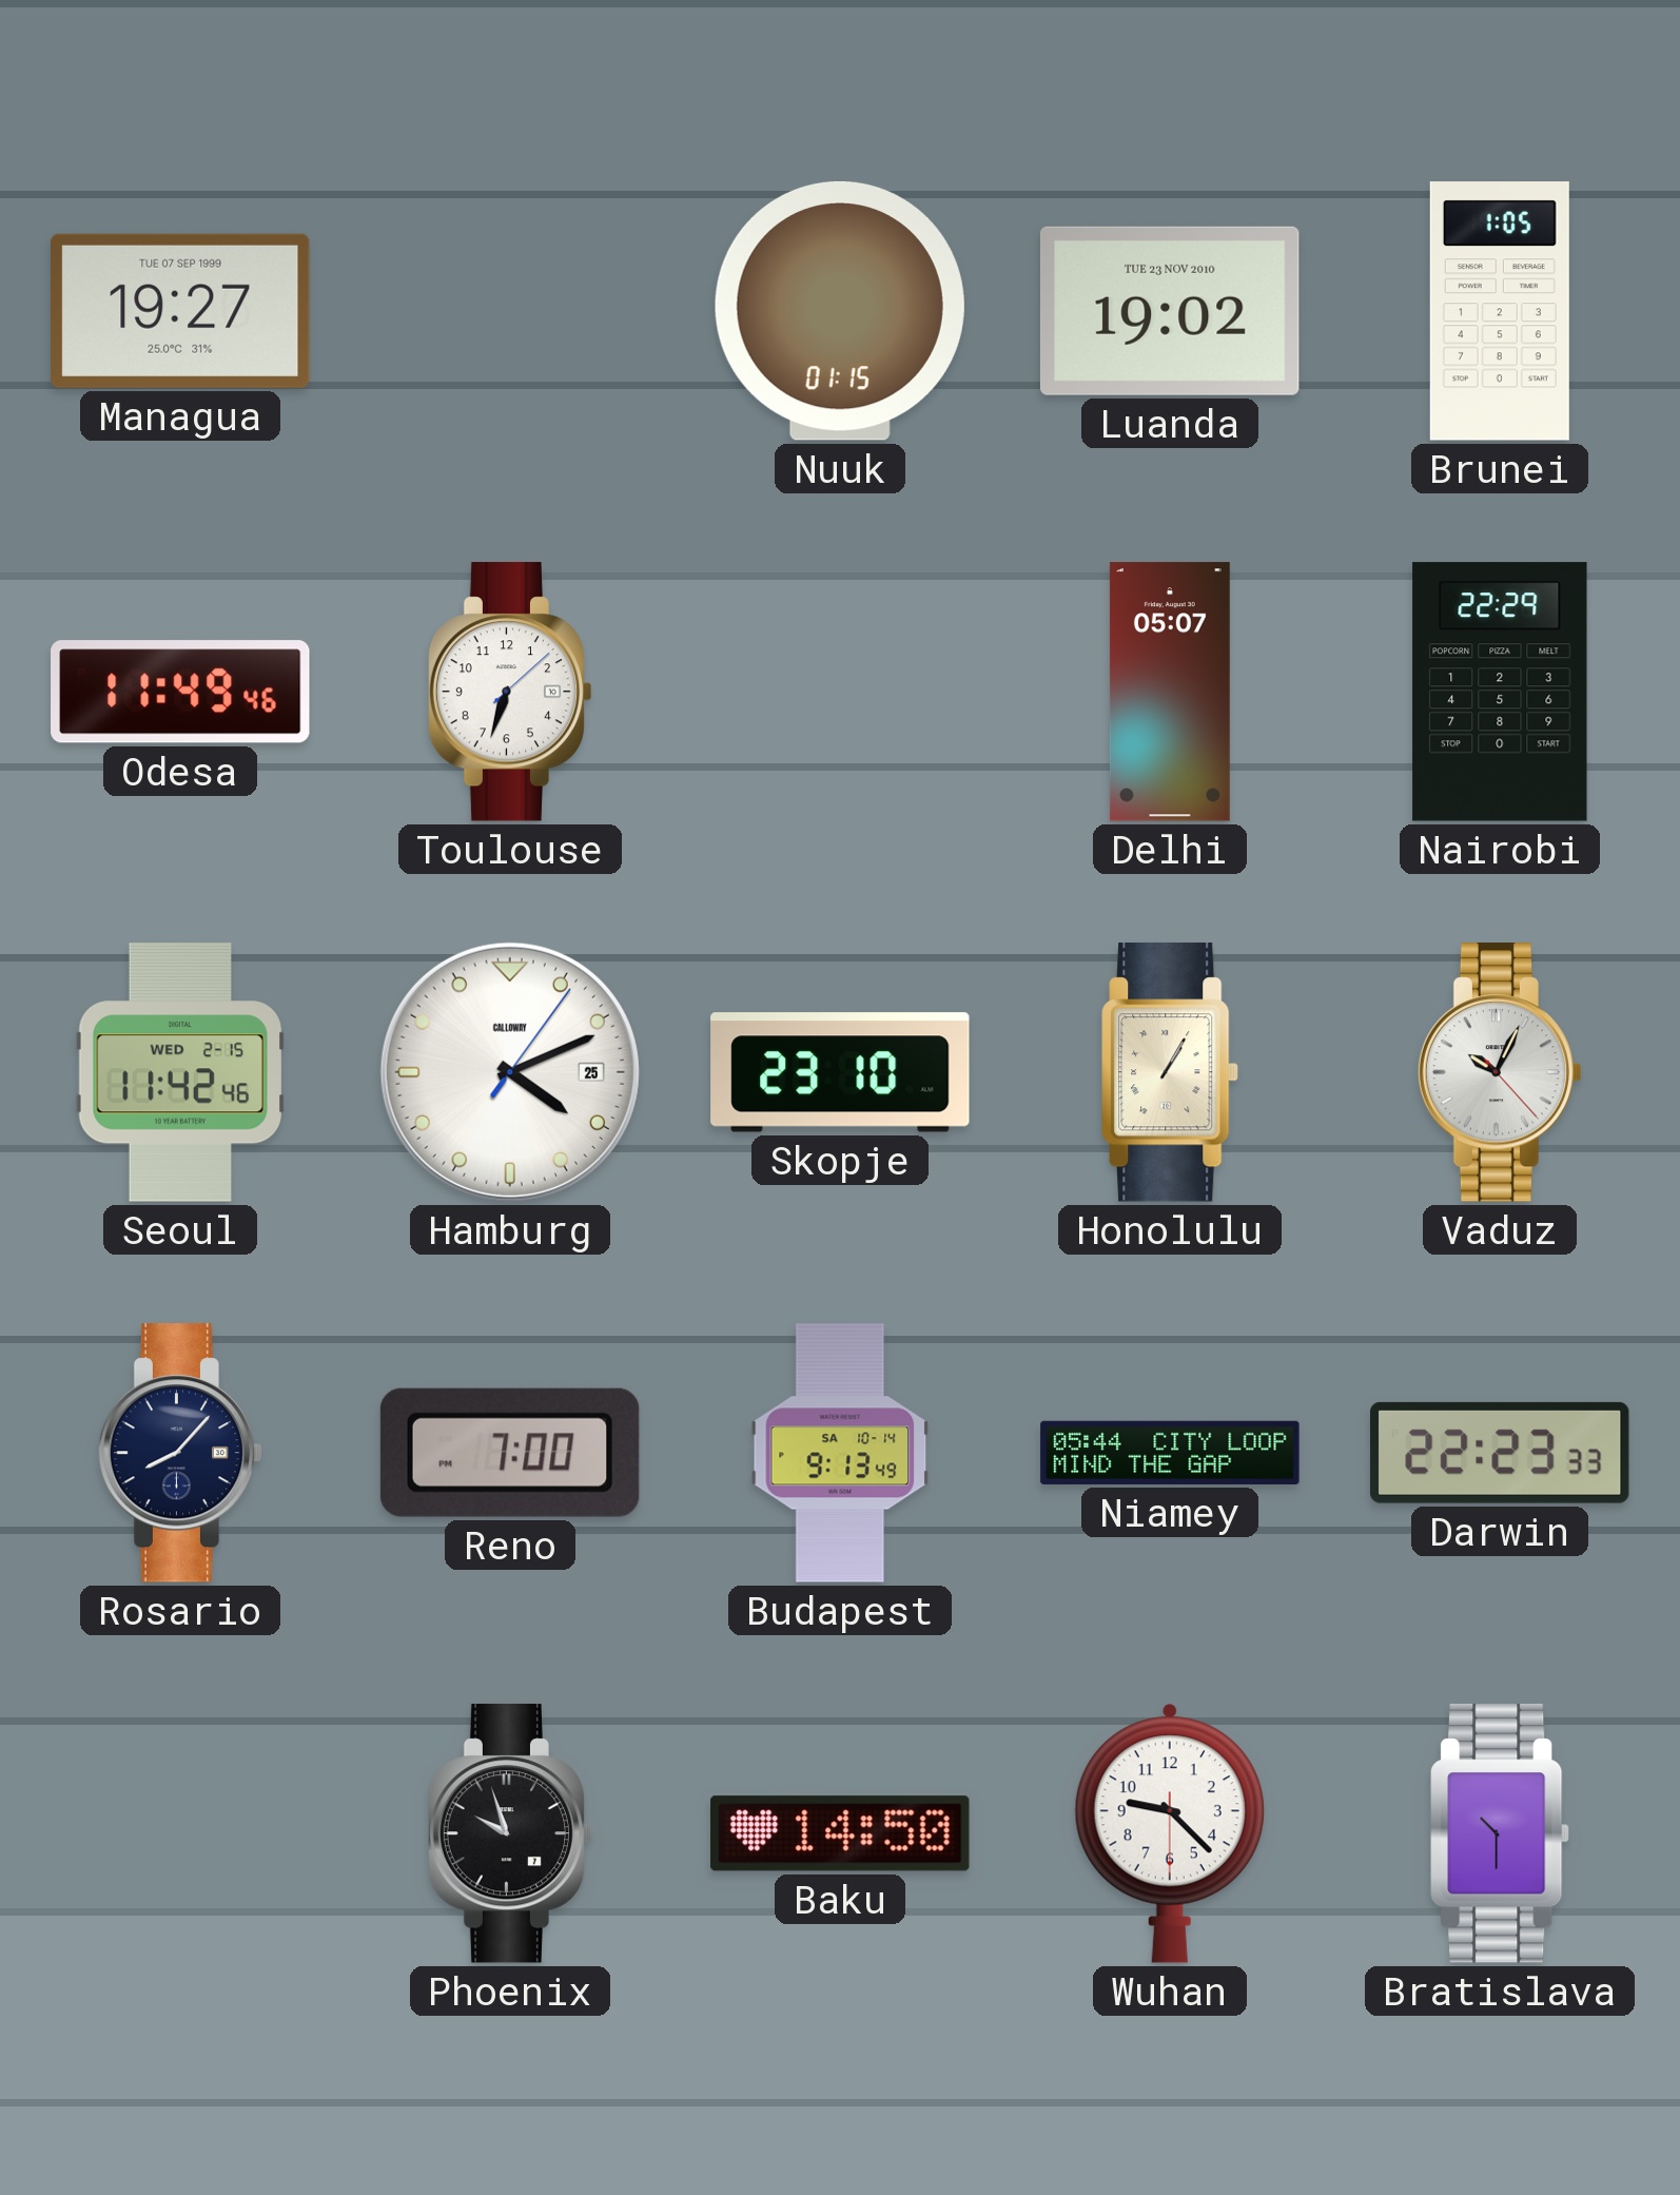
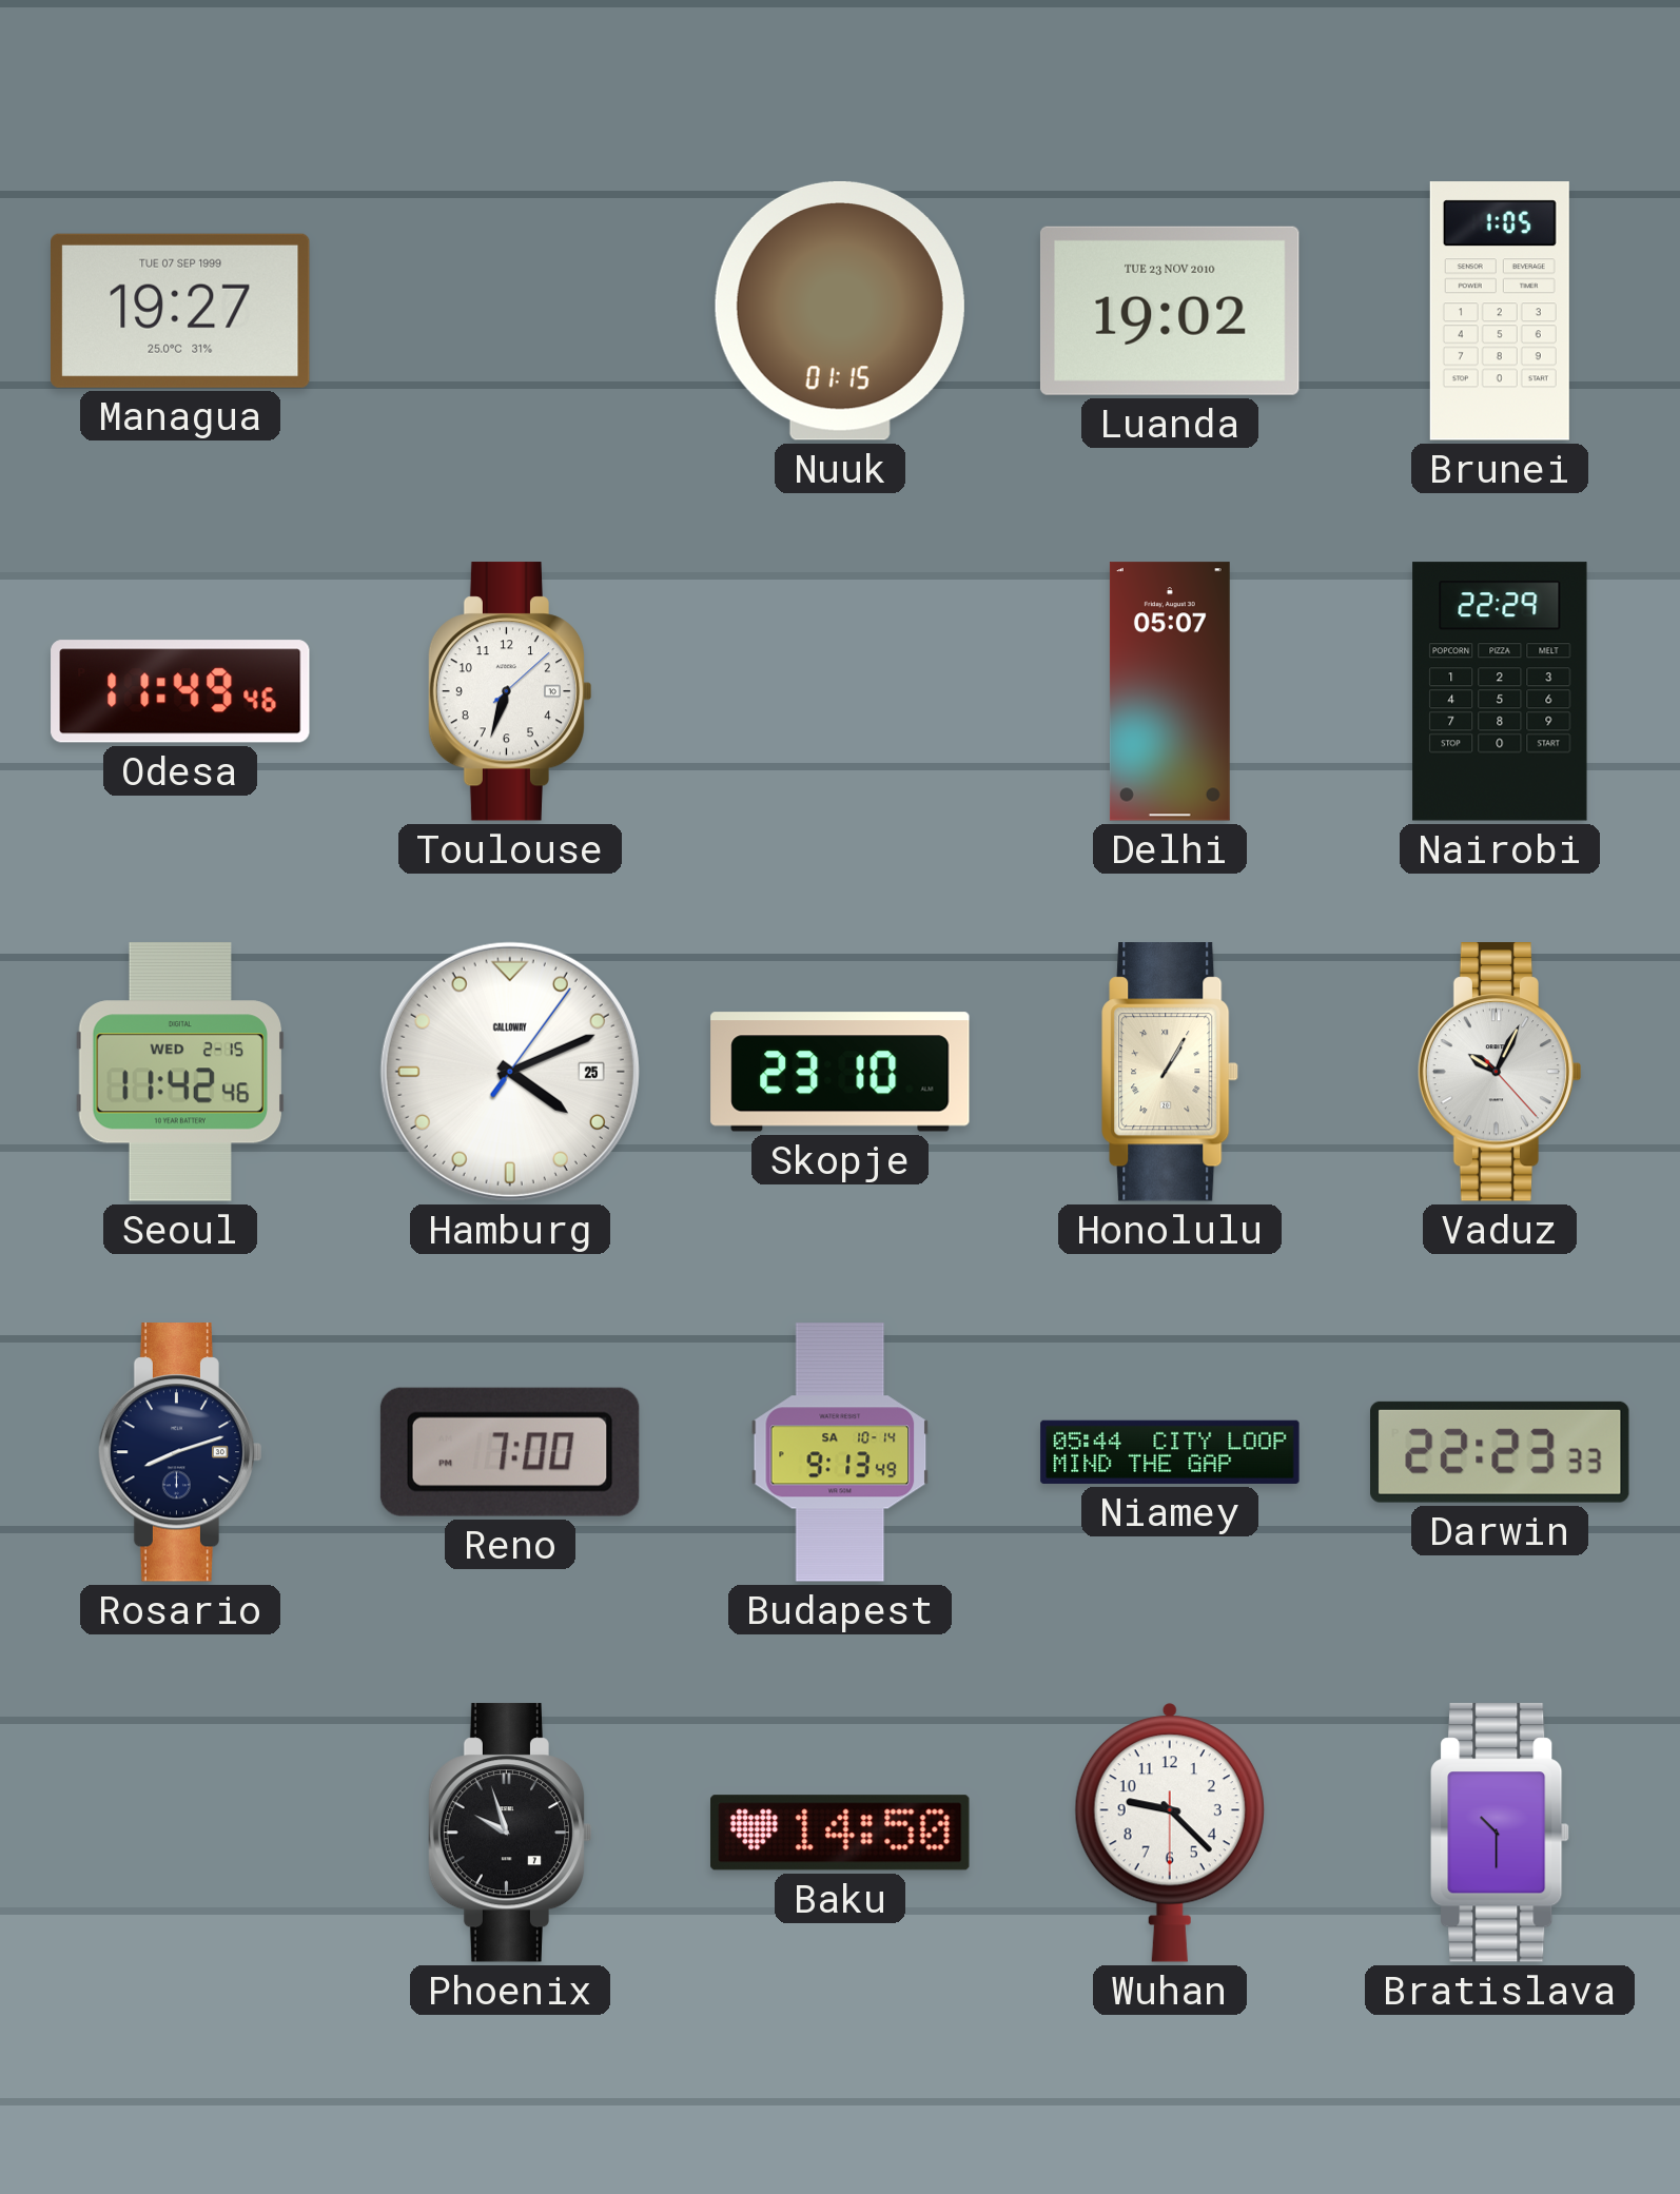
Rosario: 8:07 -> 8:12 (180, 1452)
